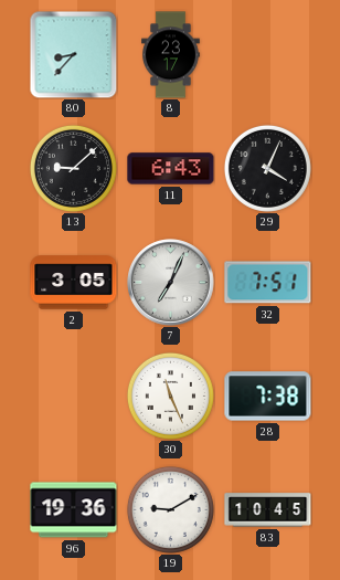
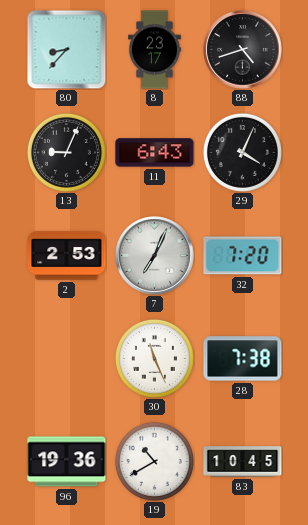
88: none -> 4:42 (243, 50)
13: 9:08 -> 9:04 (66, 152)
2: 3:05 -> 2:53 (67, 256)
32: 7:51 -> 7:20 (243, 256)
19: 9:10 -> 10:40 (154, 461)
